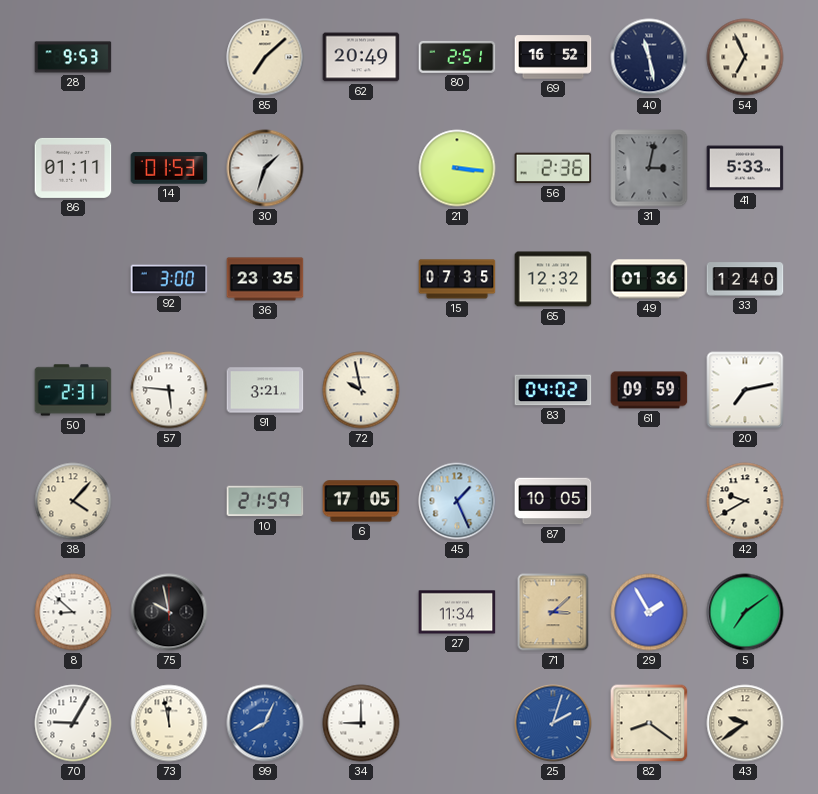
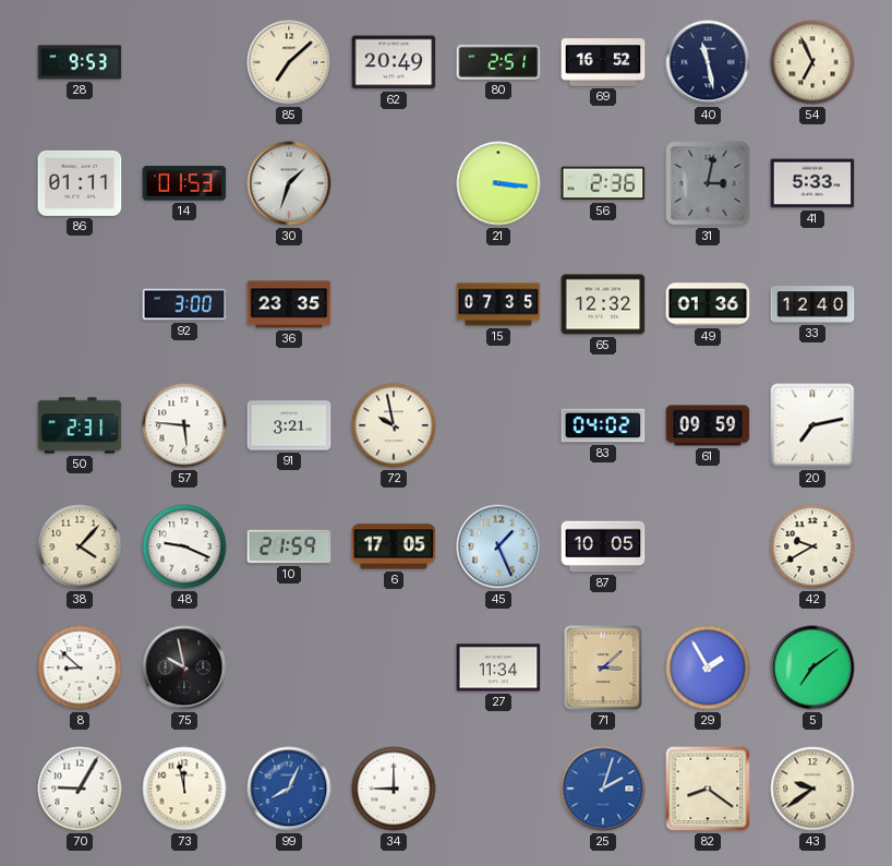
48: none -> 9:19 (184, 546)
